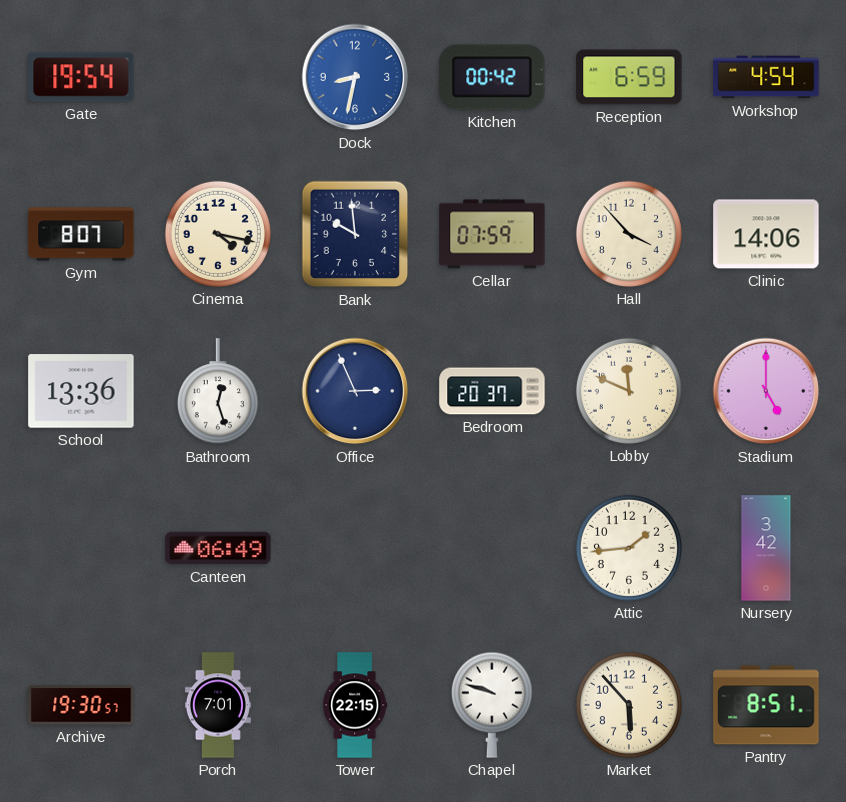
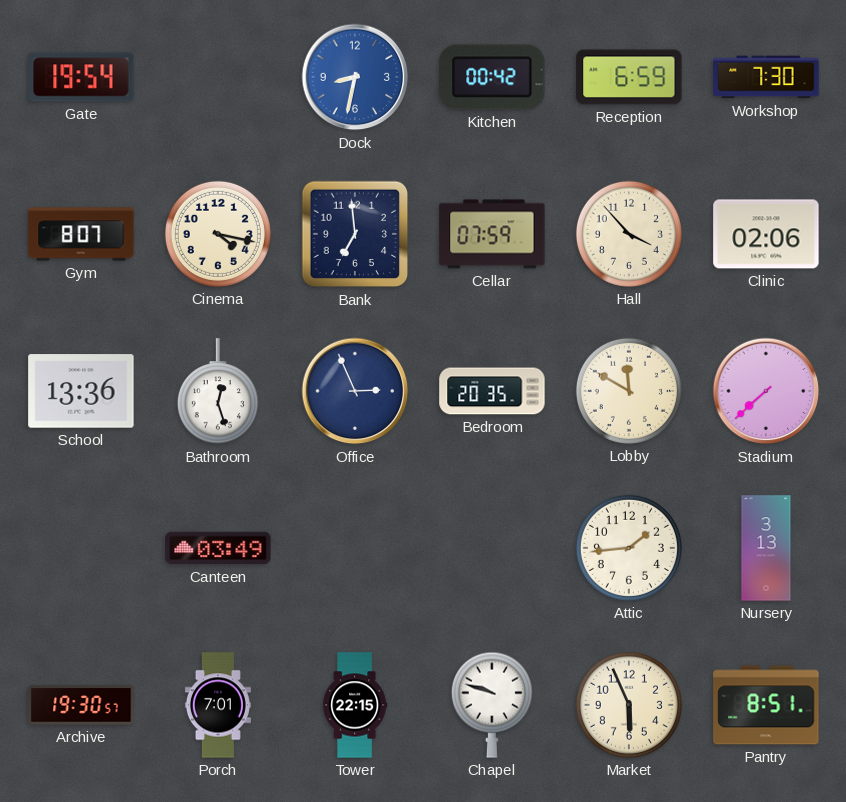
Workshop: 4:54 -> 7:30 (766, 77)
Bank: 9:59 -> 6:59 (355, 234)
Clinic: 14:06 -> 02:06 (766, 234)
Bedroom: 20:37 -> 20:35 (492, 391)
Lobby: 11:49 -> 11:50 (629, 391)
Stadium: 5:00 -> 7:38 (766, 391)
Canteen: 06:49 -> 03:49 (218, 548)
Nursery: 3:42 -> 3:13 (766, 548)
Market: 5:53 -> 5:56 (629, 705)
